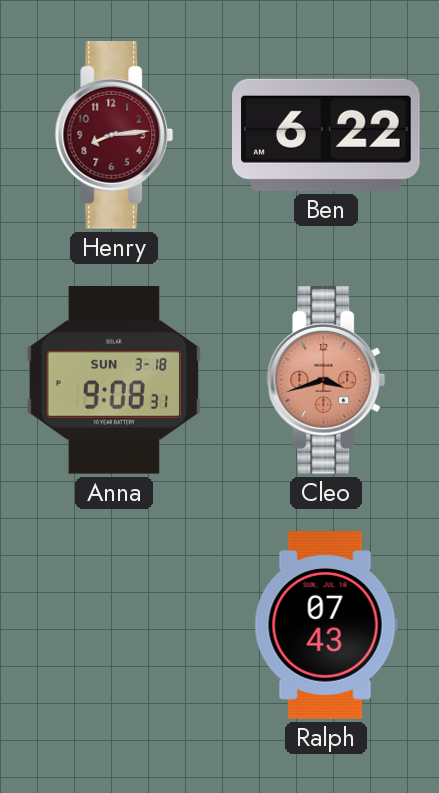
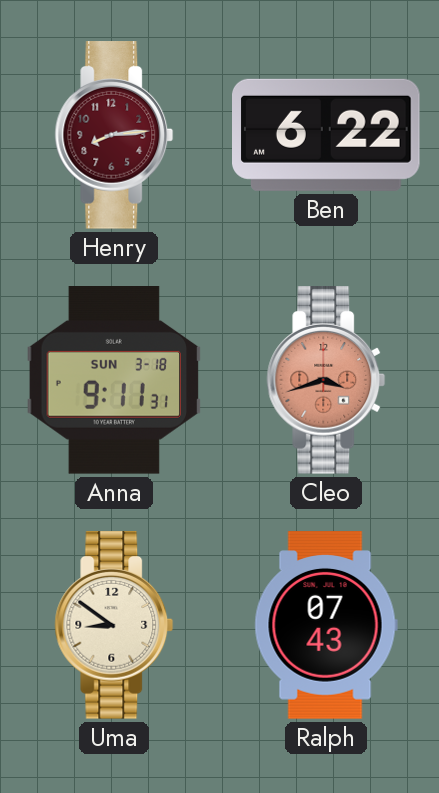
Anna: 9:08 -> 9:11 (114, 380)
Uma: none -> 8:51 (114, 625)
